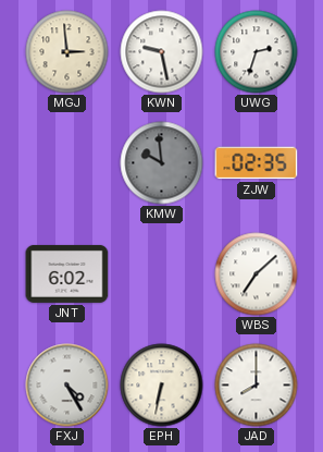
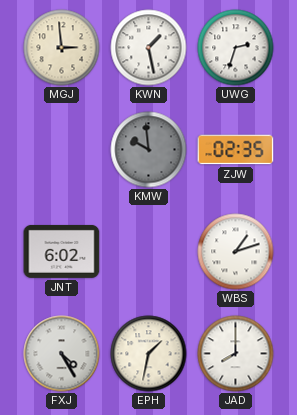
KWN: 9:28 -> 1:28 (149, 48)
WBS: 7:08 -> 1:12 (236, 252)
EPH: 6:32 -> 1:32 (149, 354)
